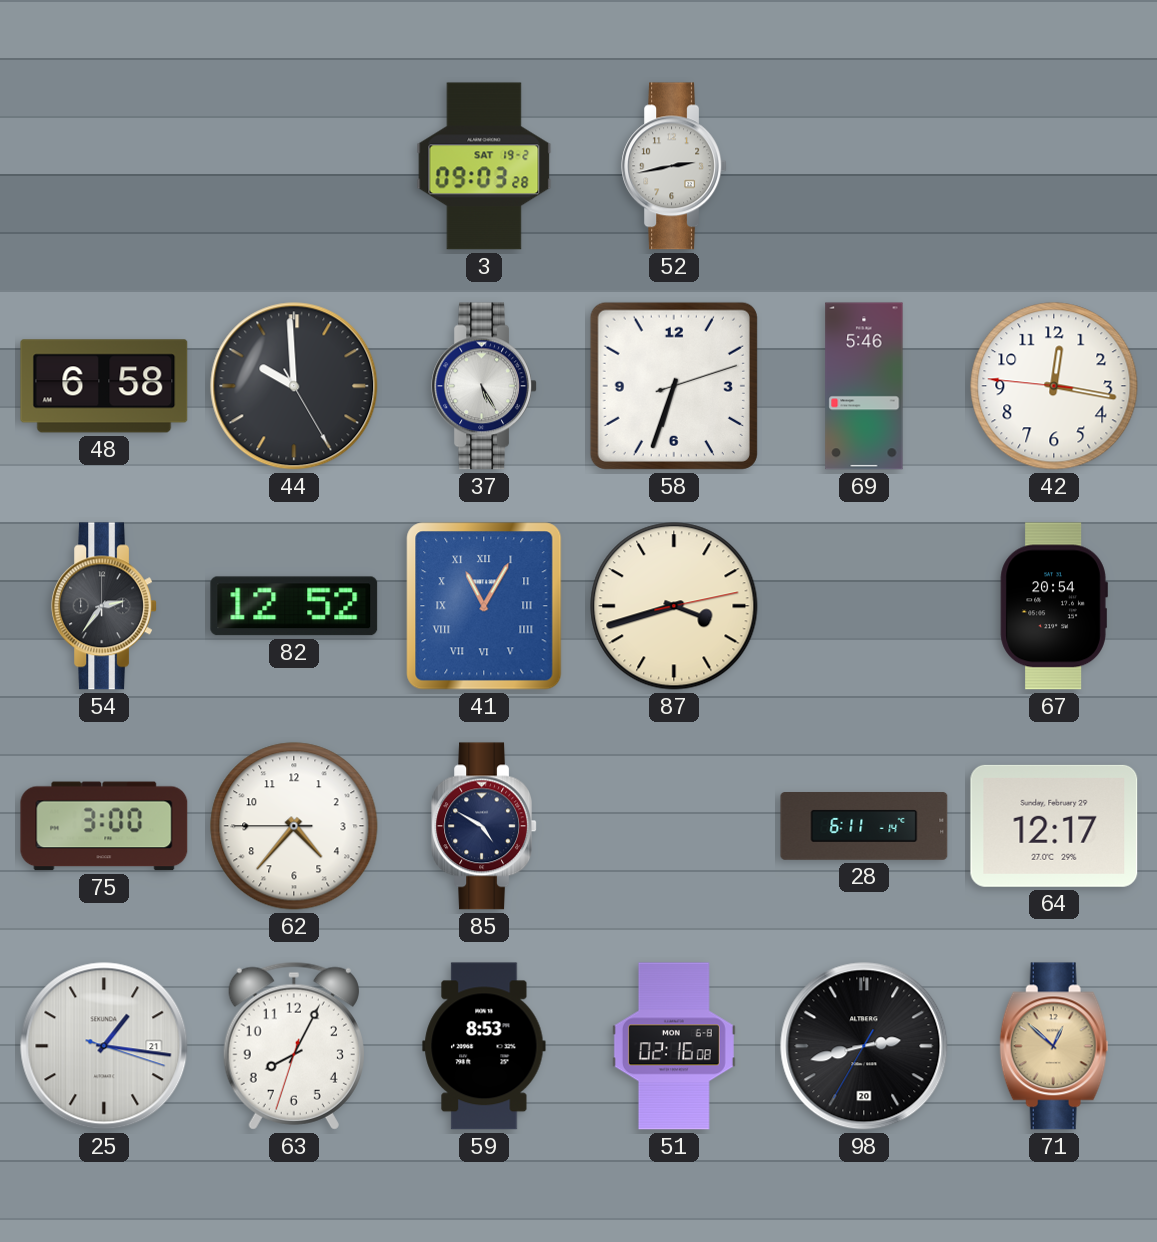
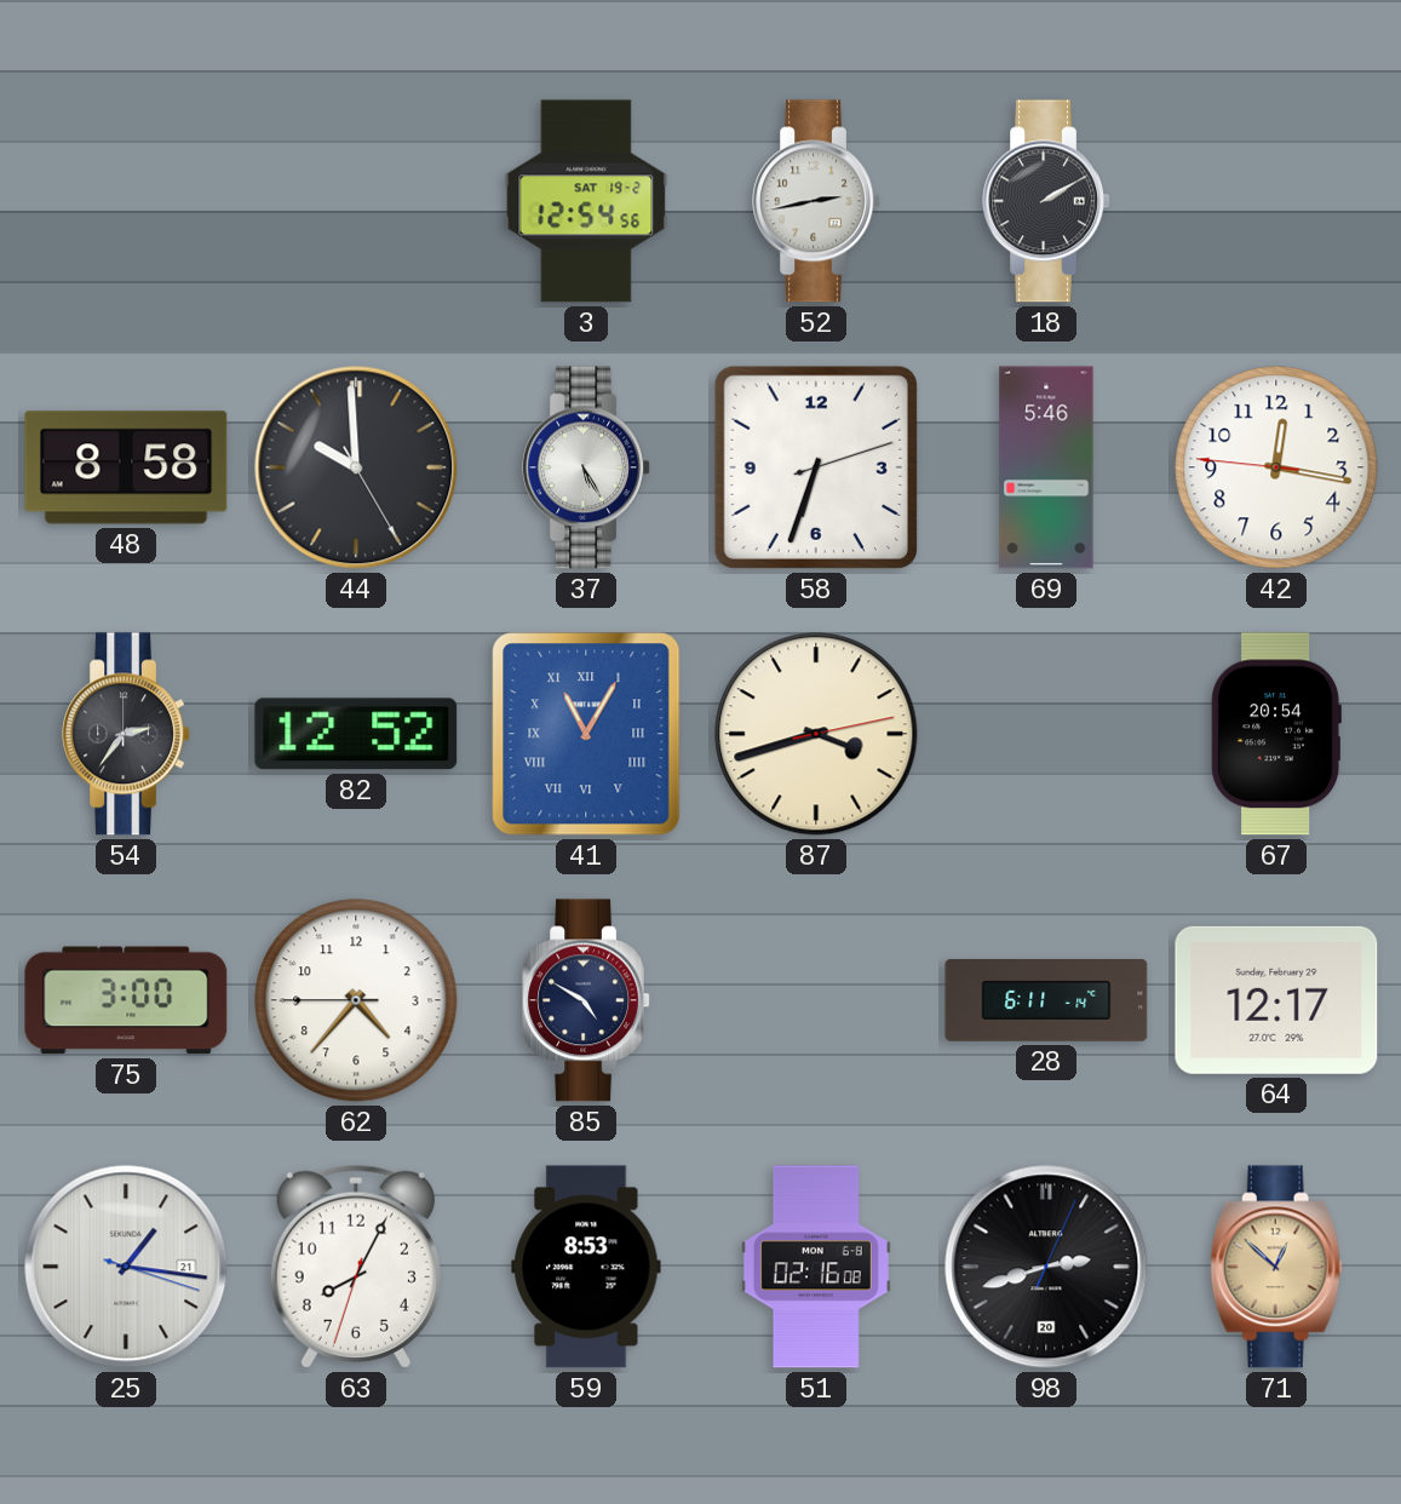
3: 09:03 -> 12:54 (586, 201)
18: none -> 2:10 (1046, 201)
48: 6:58 -> 8:58 (126, 467)
98: 2:42:35 -> 2:42:04 (1046, 1267)
